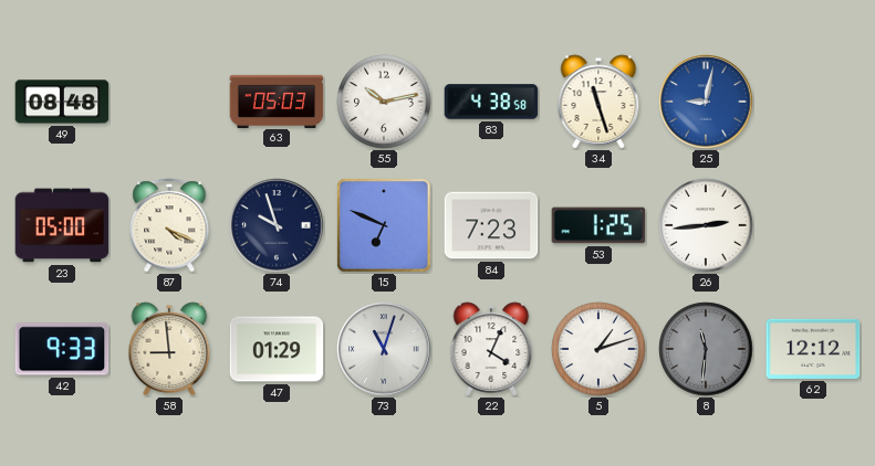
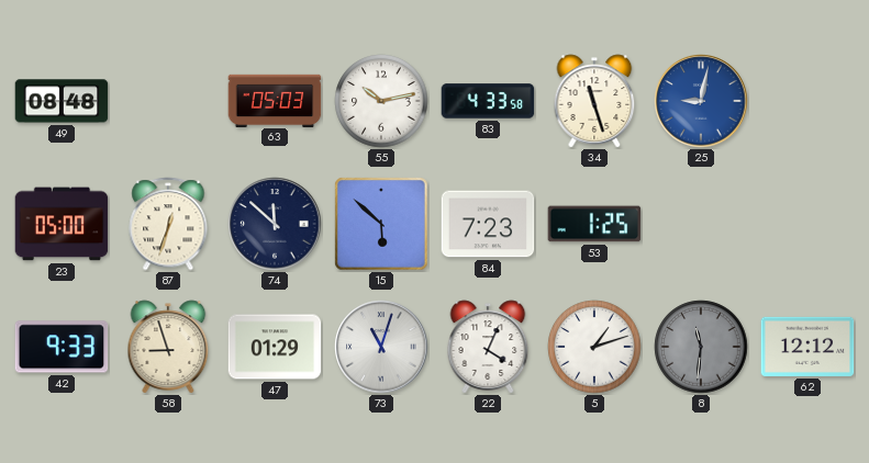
83: 4:38 -> 4:33 (488, 101)
87: 4:19 -> 12:33 (168, 224)
74: 9:57 -> 11:52 (275, 224)
15: 6:49 -> 5:52 (381, 224)
26: 2:44 -> none (706, 225)
58: 8:59 -> 8:57 (168, 347)
